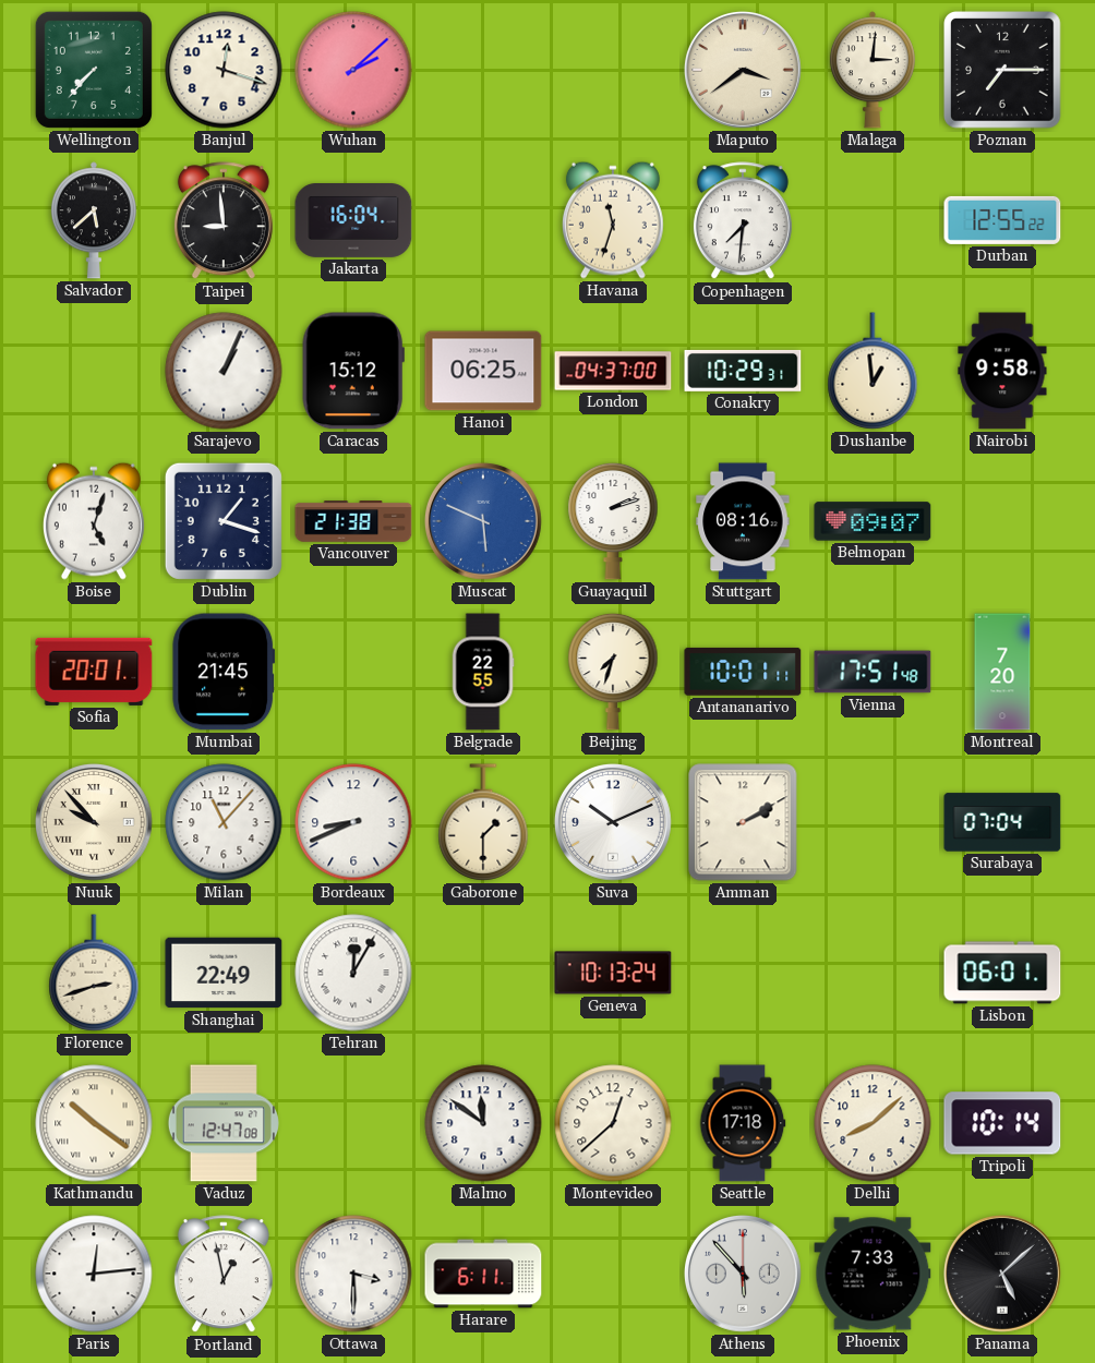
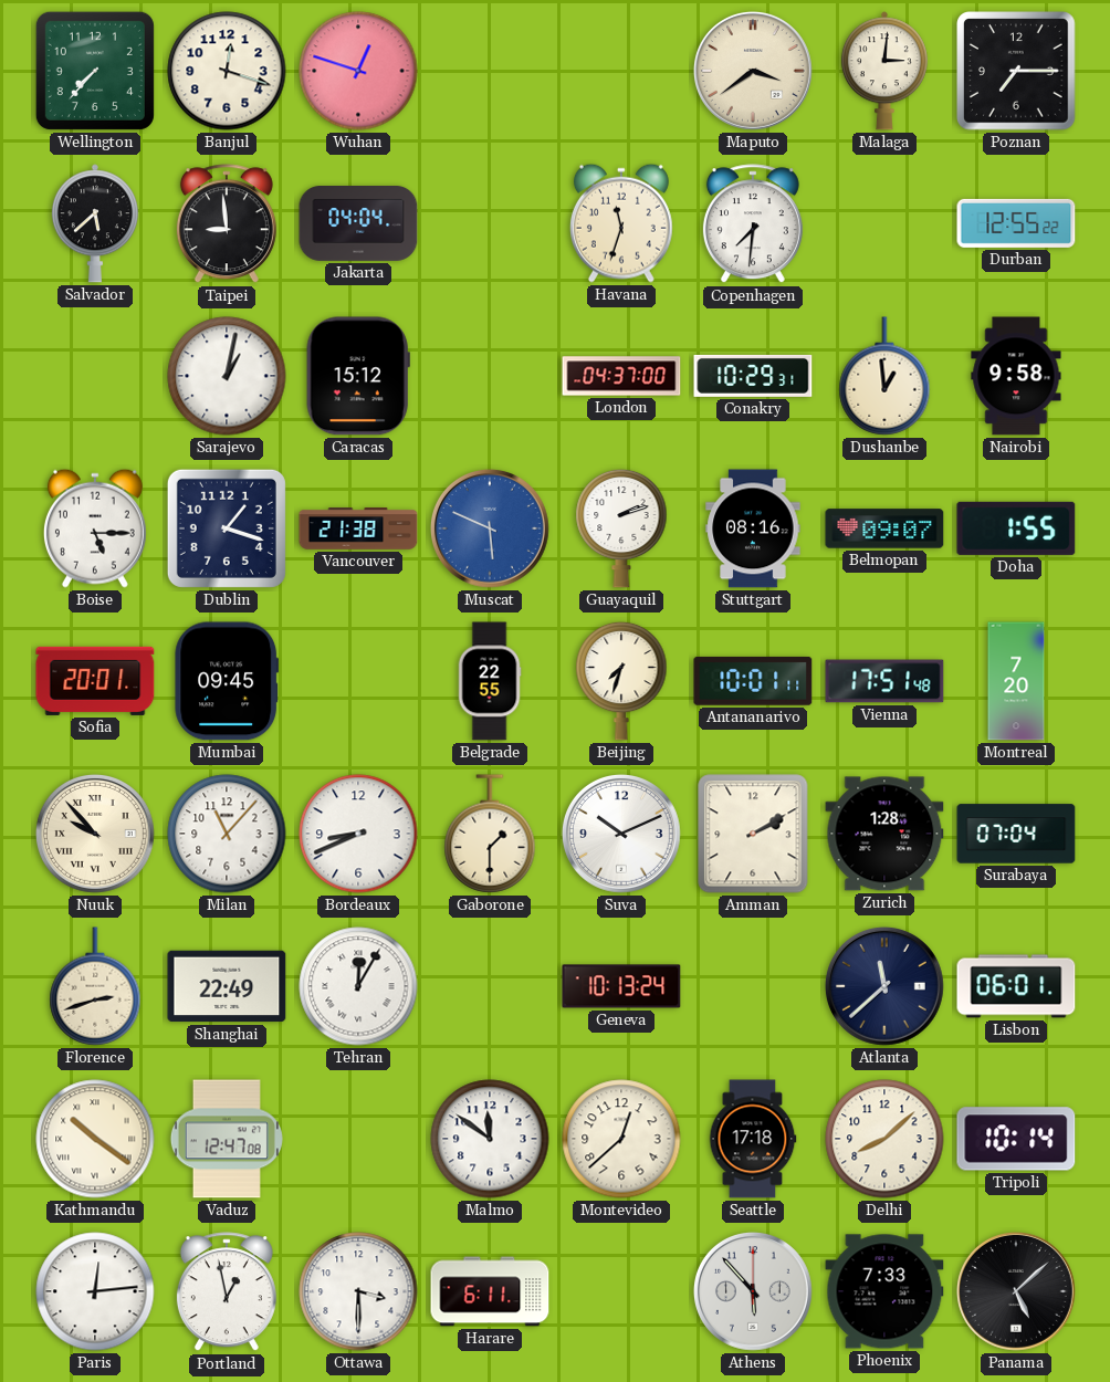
Wuhan: 2:08 -> 12:48 (358, 71)
Jakarta: 16:04 -> 04:04 (358, 224)
Sarajevo: 1:04 -> 1:02 (227, 376)
Hanoi: 06:25 -> none (483, 371)
Boise: 5:03 -> 5:15 (95, 528)
Doha: none -> 1:55 (1016, 528)
Mumbai: 21:45 -> 09:45 (227, 681)
Zurich: none -> 1:28 (884, 834)
Atlanta: none -> 11:38 (884, 986)
